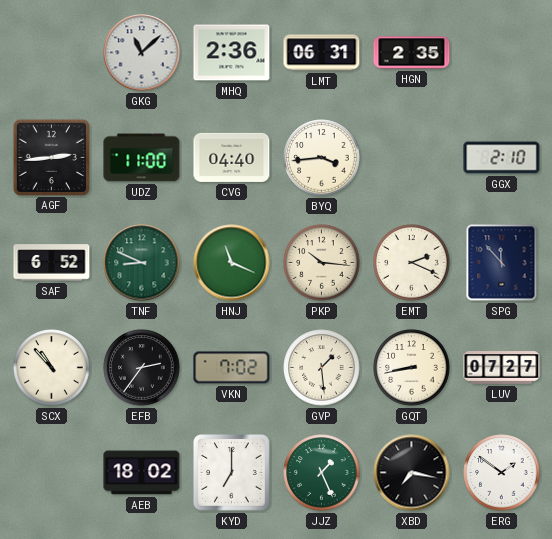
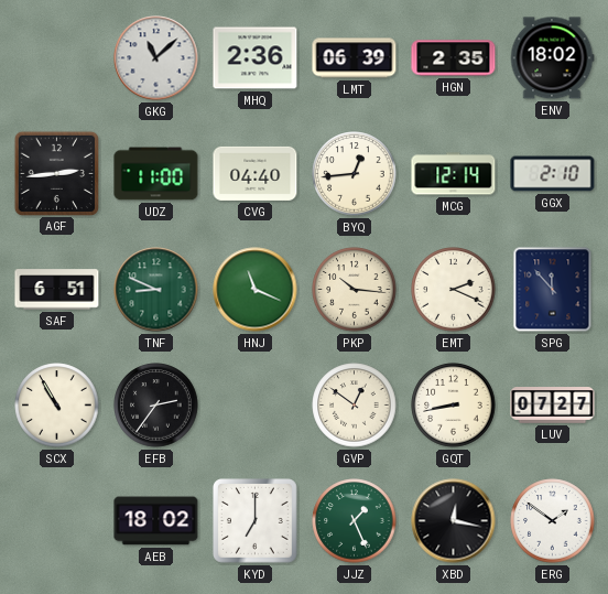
LMT: 06:31 -> 06:39 (355, 58)
ENV: none -> 18:02 (552, 58)
BYQ: 3:44 -> 12:44 (355, 174)
MCG: none -> 12:14 (454, 174)
SAF: 6:52 -> 6:51 (57, 290)
SCX: 10:53 -> 10:55 (57, 406)
VKN: 7:02 -> none (232, 368)
GVP: 1:29 -> 12:51 (355, 406)
XBD: 7:17 -> 12:17 (454, 521)
